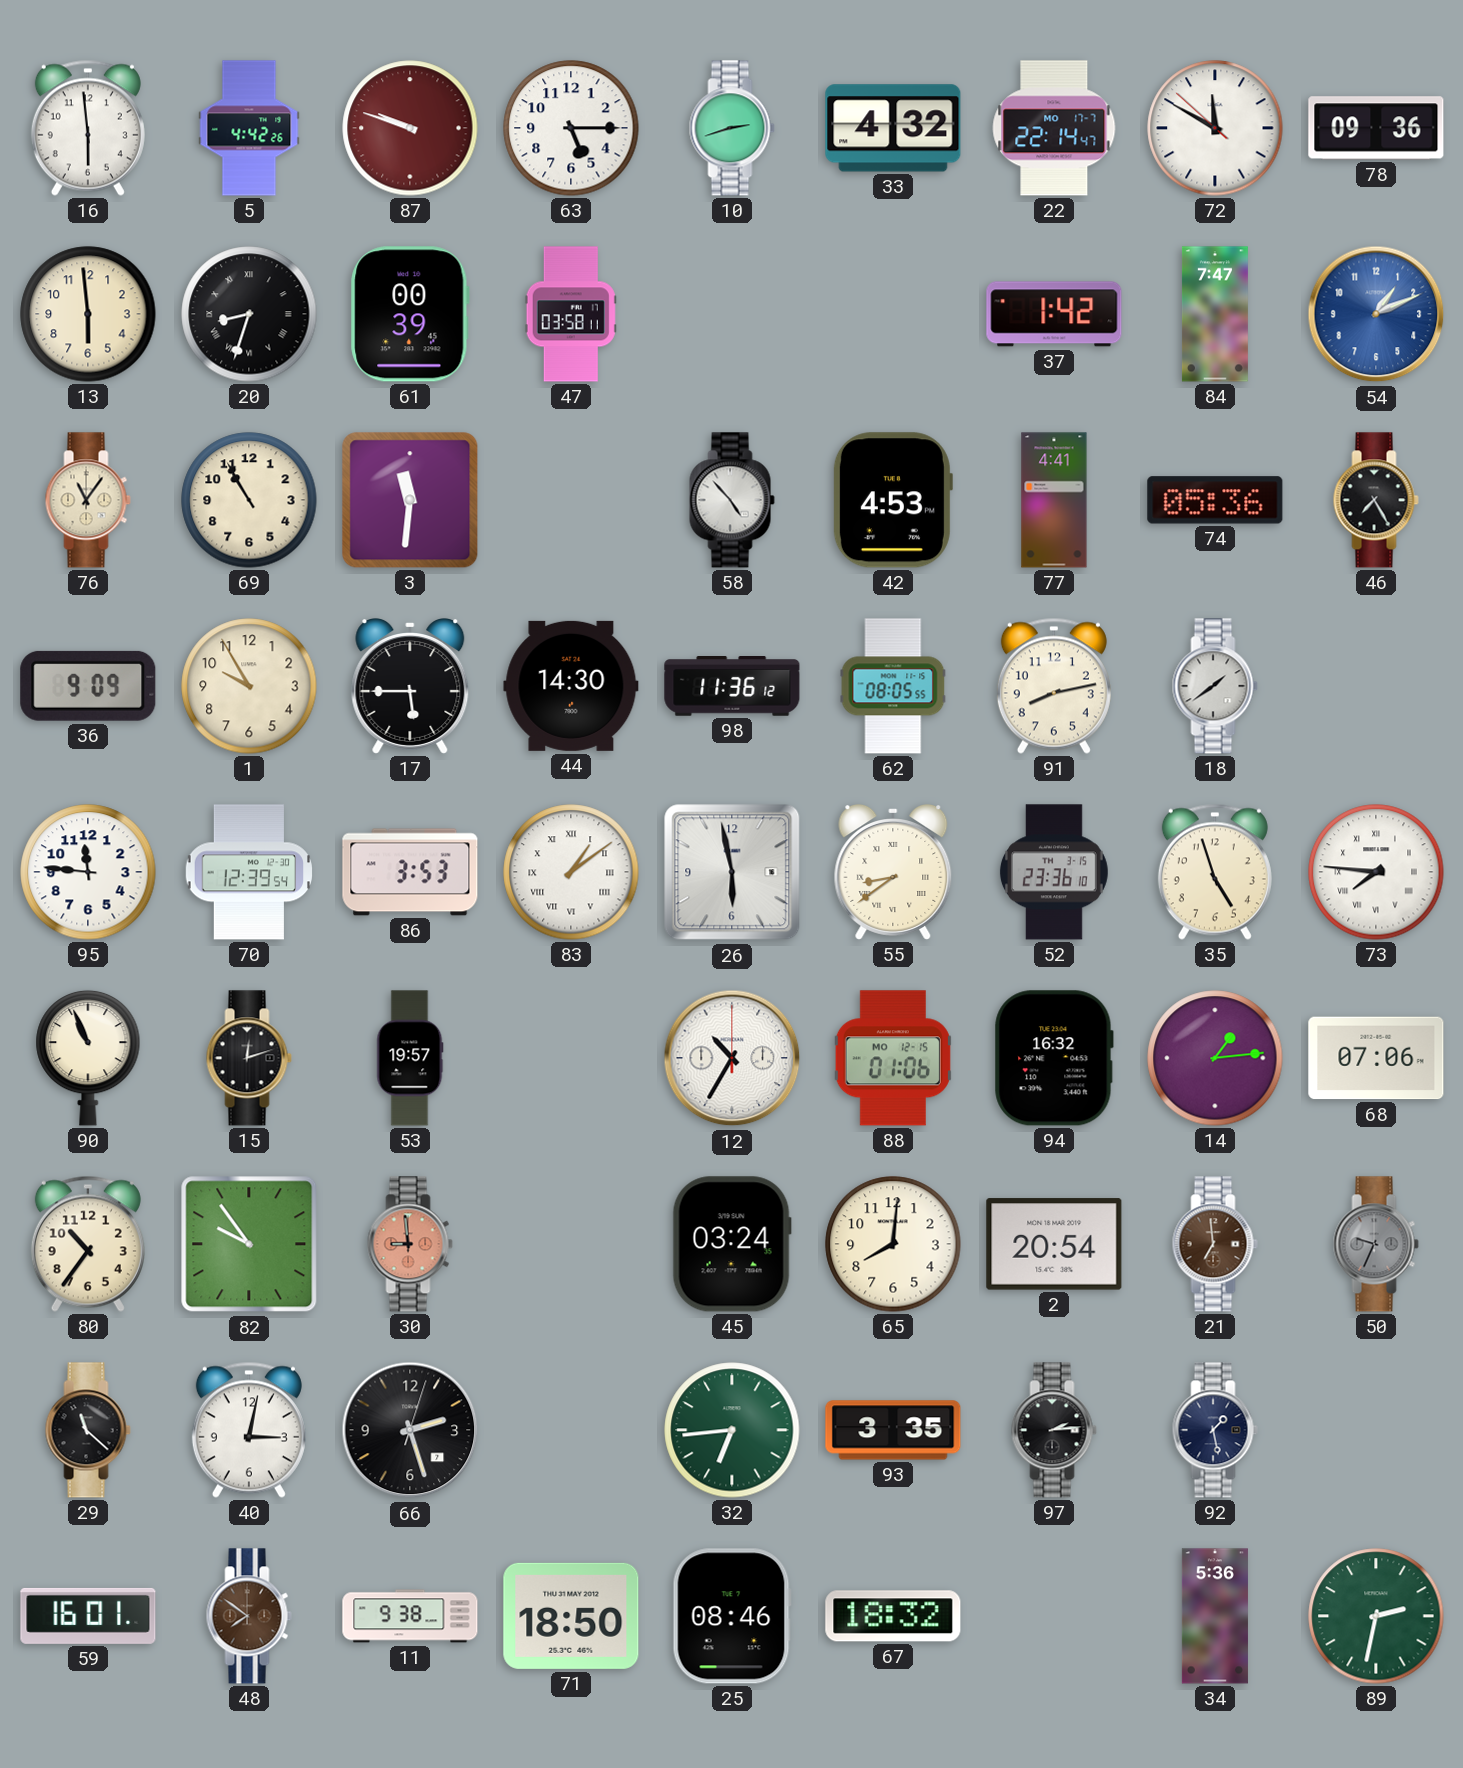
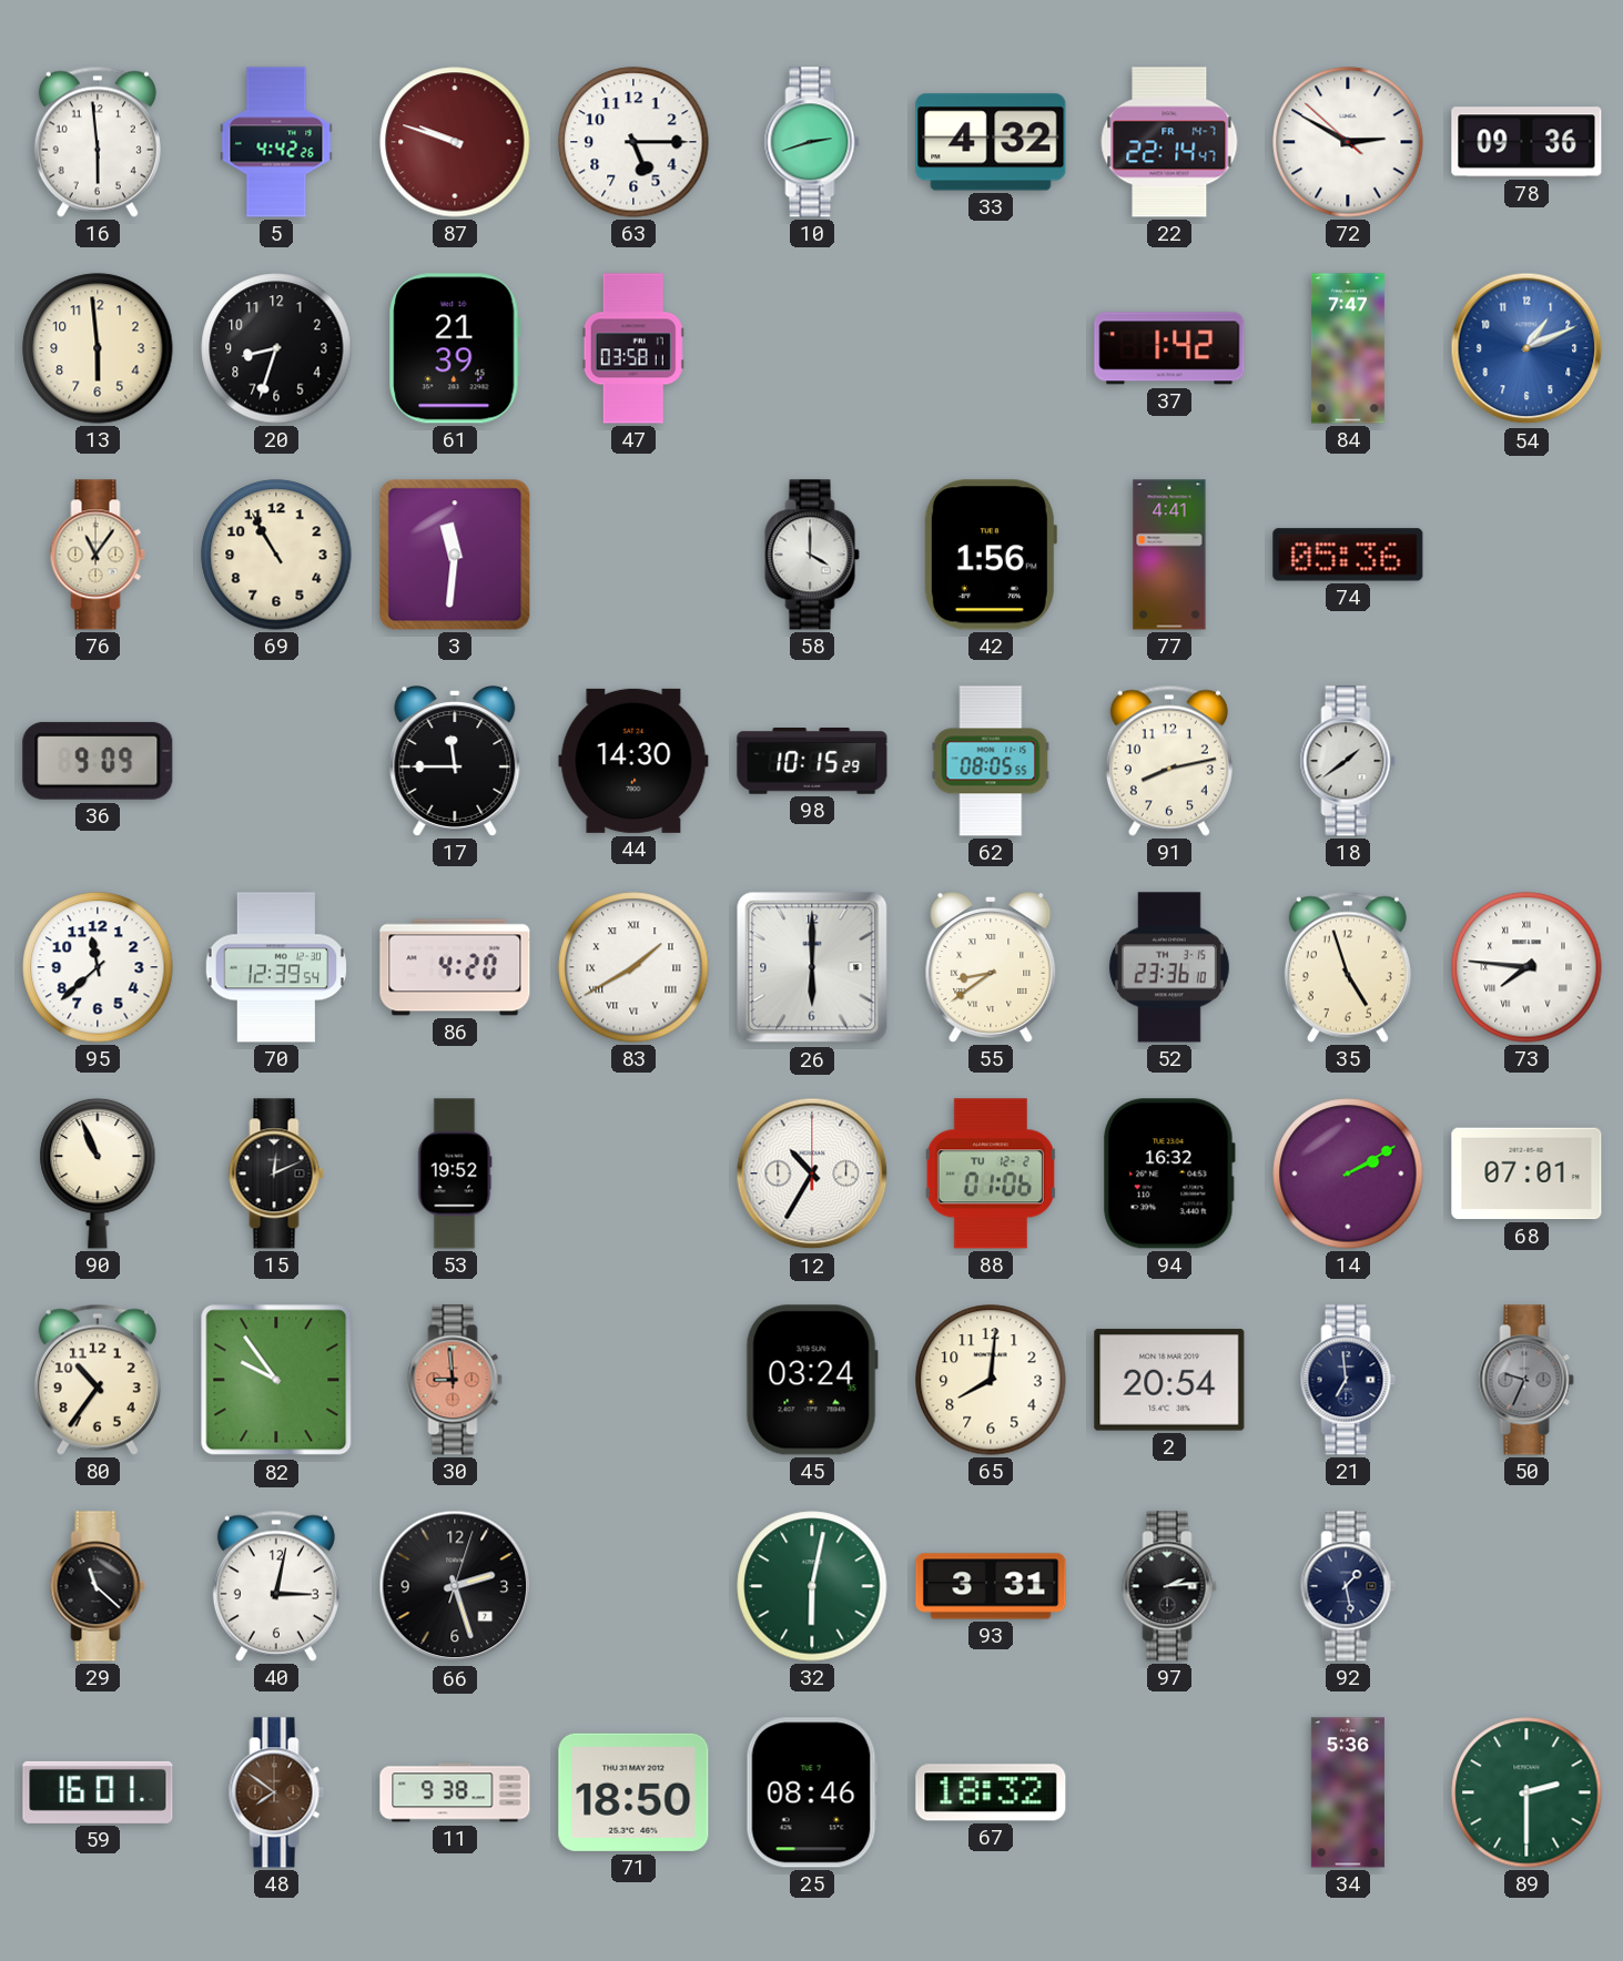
22 date: MO 17-7 -> FR 14-7 (1169, 142)
72: 11:49 -> 2:49 (1348, 142)
20 numerals: Roman -> Arabic (276, 348)
61: 00:39 -> 21:39 (455, 348)
58: 4:53 -> 4:00 (812, 555)
42: 4:53 -> 1:56 (990, 555)
46: 7:25 -> none (1376, 500)
1: 9:55 -> none (249, 686)
17: 5:45 -> 11:45 (455, 762)
98: 11:36 -> 10:15 (812, 762)
95: 11:46 -> 11:38 (98, 967)
86: 3:53 -> 4:20 (455, 967)
83: 1:09 -> 1:40 (633, 967)
26: 5:58 -> 6:00 (812, 967)
15: 12:12 -> 12:11 (276, 1173)
53: 19:57 -> 19:52 (455, 1173)
88 date: MO 12-15 -> TU 12-2 (991, 1173)
14: 1:14 -> 2:10 (1348, 1173)
68: 07:06 -> 07:01 (1526, 1173)
21 dial: brown -> navy (1348, 1380)
32: 6:44 -> 6:02 (812, 1586)
93: 3:35 -> 3:31 (991, 1586)
89: 2:32 -> 2:30 (1526, 1792)
